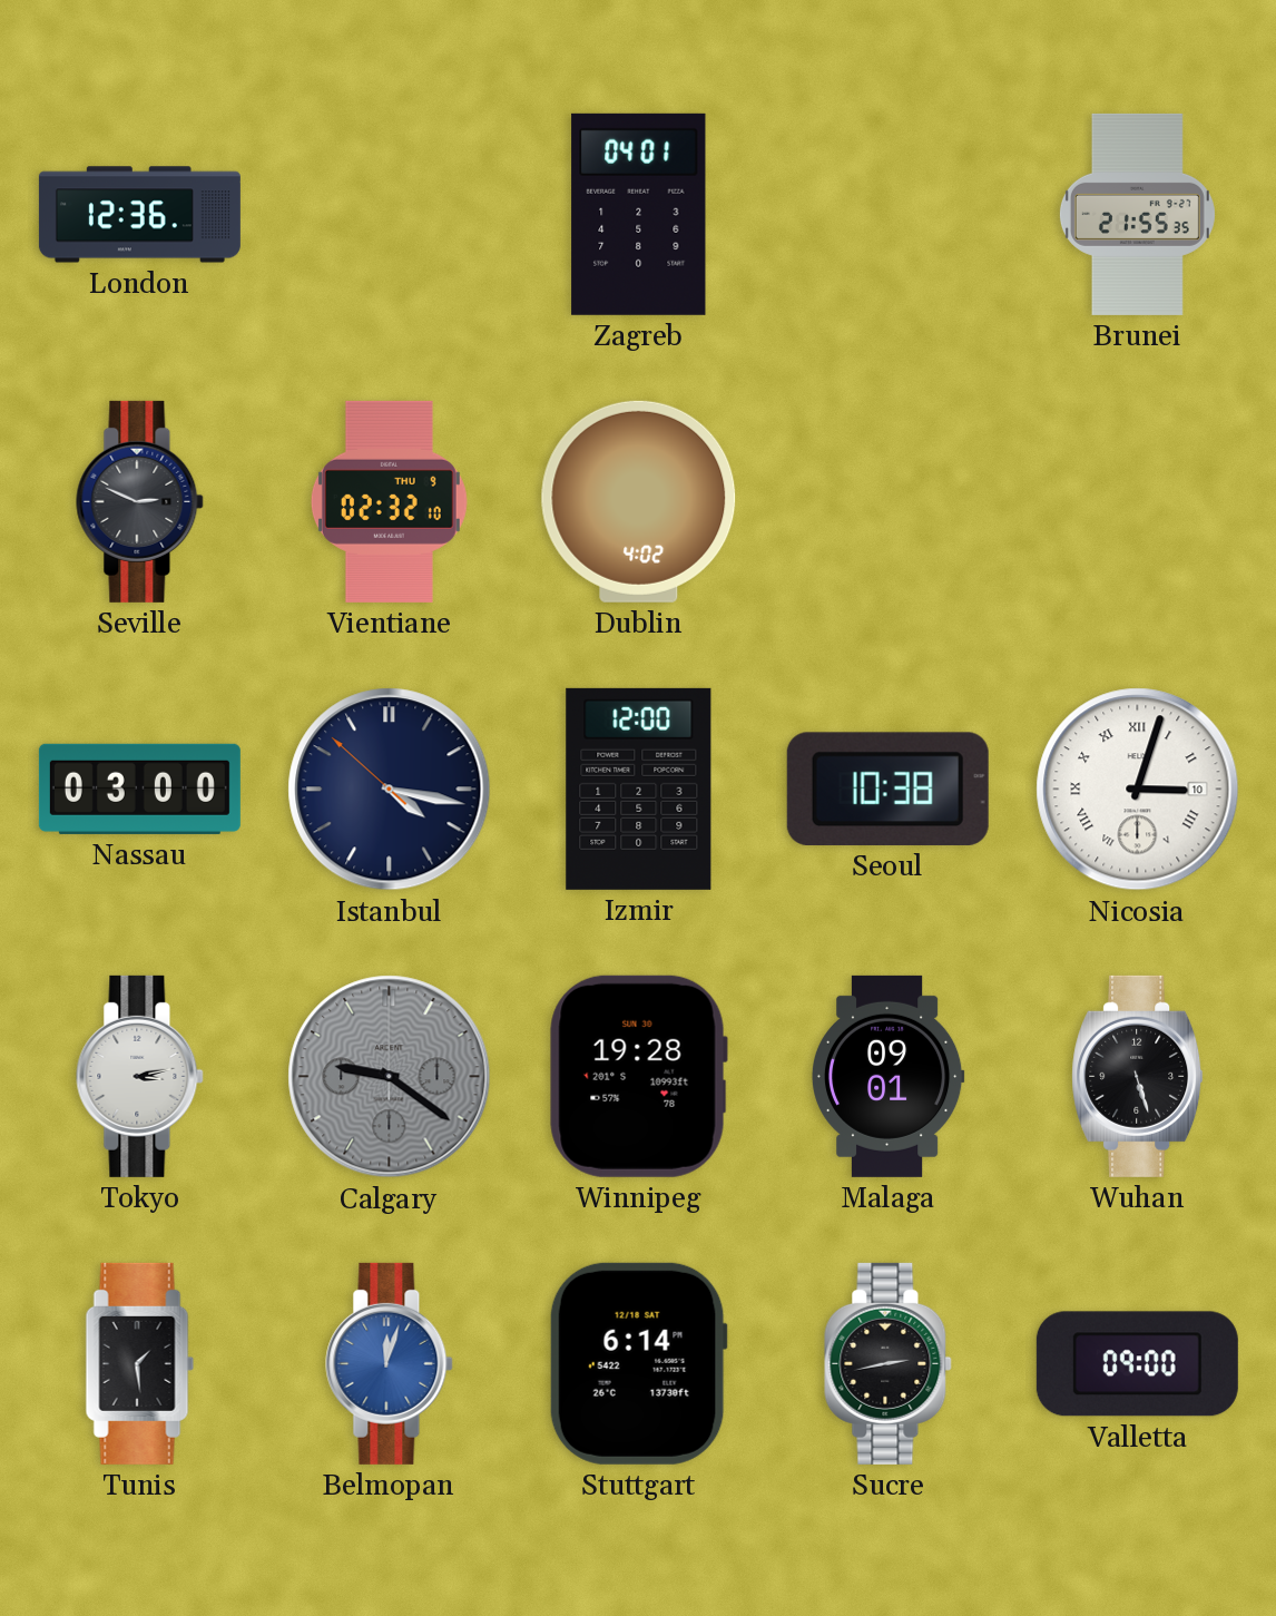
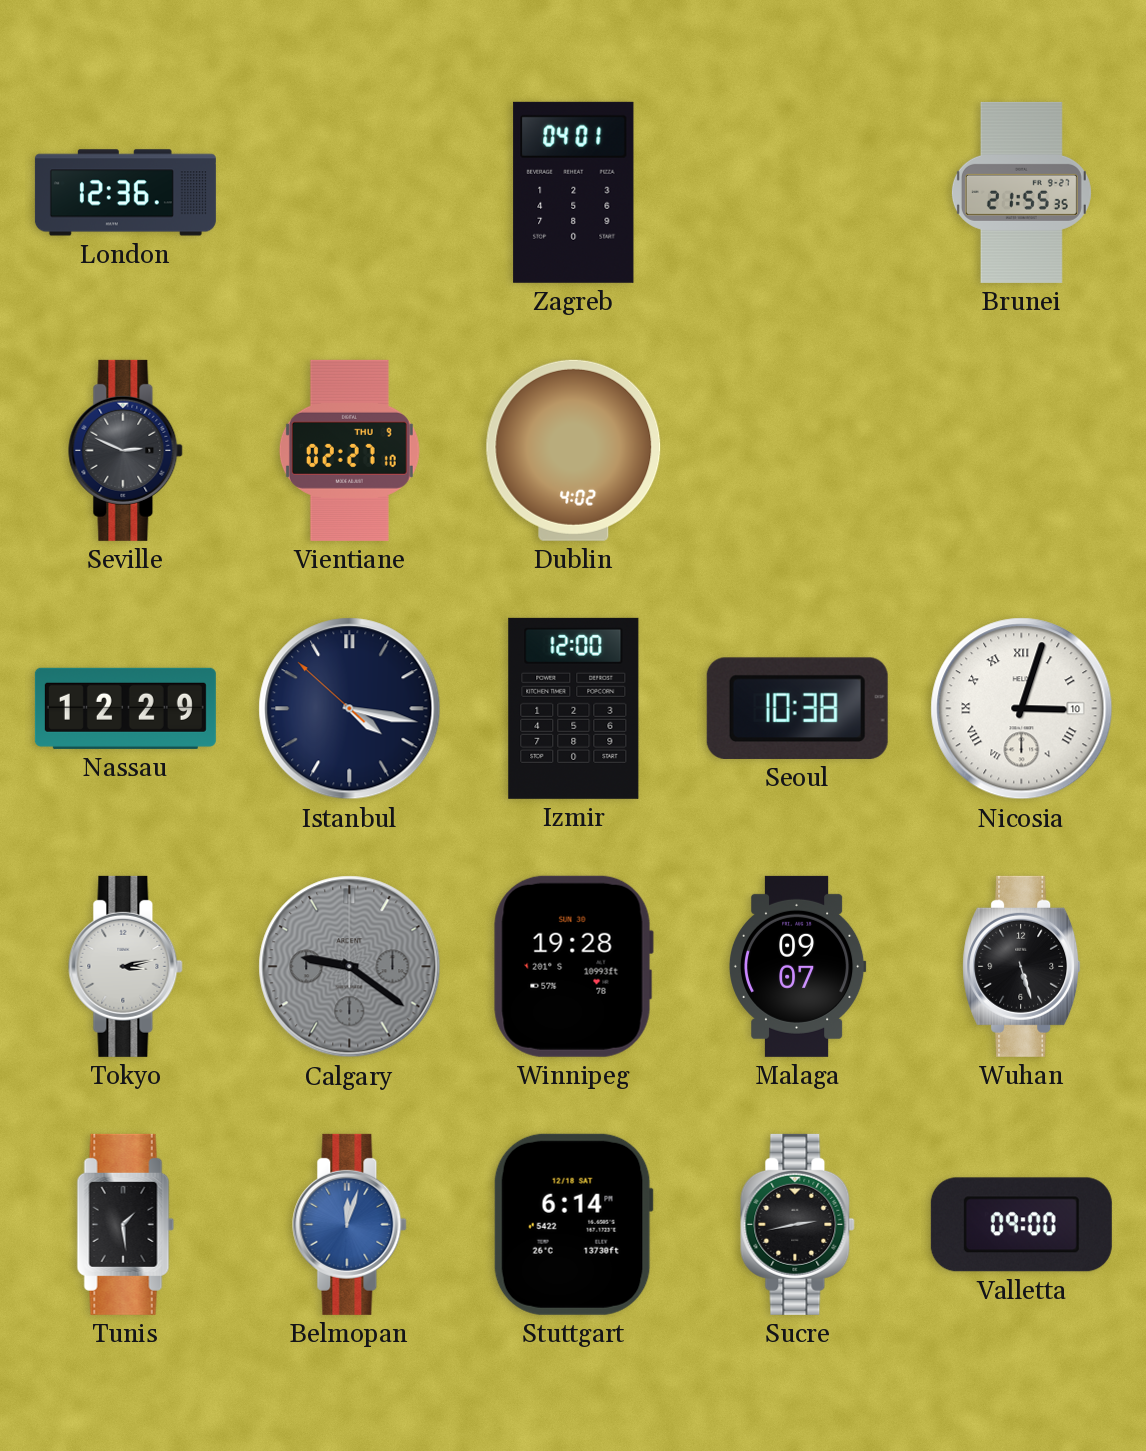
Vientiane: 02:32 -> 02:27 (349, 450)
Nassau: 03:00 -> 12:29 (125, 708)
Malaga: 09:01 -> 09:07 (797, 966)
